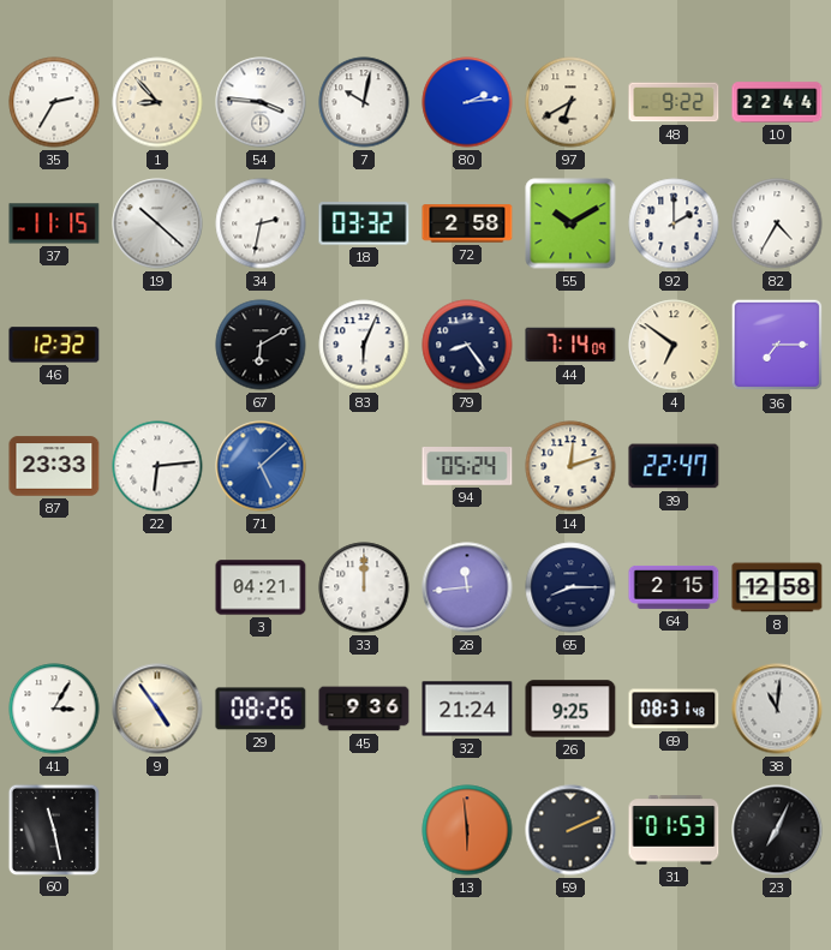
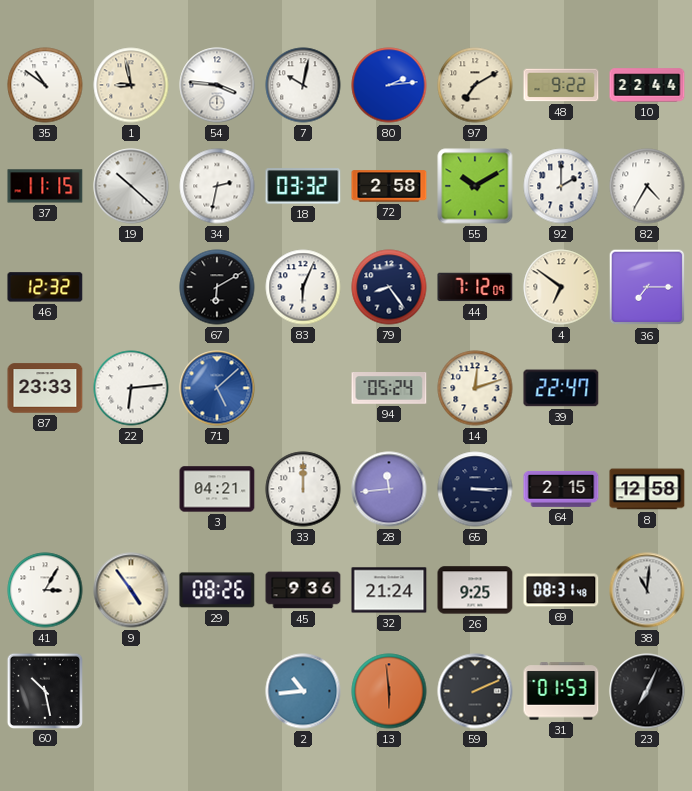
35: 2:35 -> 10:51 (45, 85)
1: 8:53 -> 8:58 (131, 85)
97: 6:40 -> 7:10 (475, 85)
44: 7:14 -> 7:12 (475, 287)
65: 8:15 -> 3:15 (475, 489)
60: 11:28 -> 10:28 (44, 690)
2: none -> 10:44 (303, 691)
